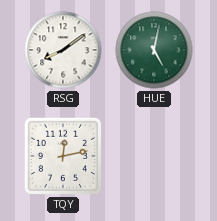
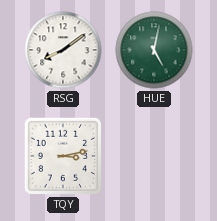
TQY: 12:13 -> 3:13 (63, 156)
